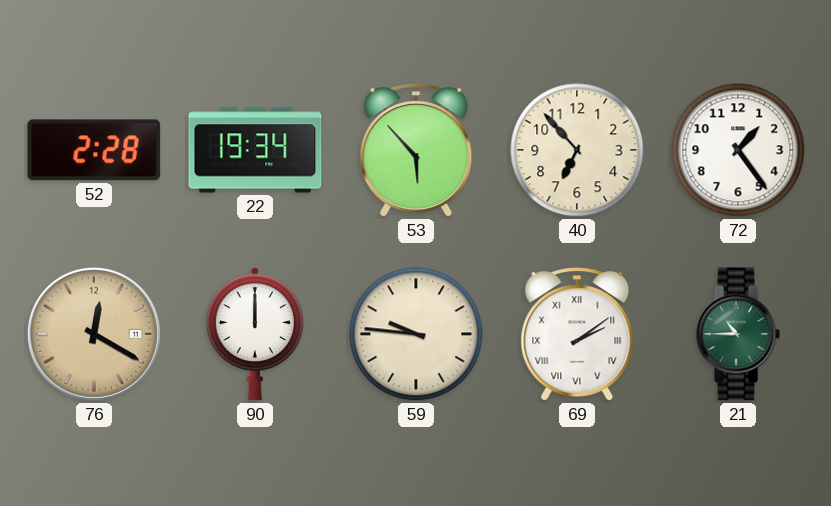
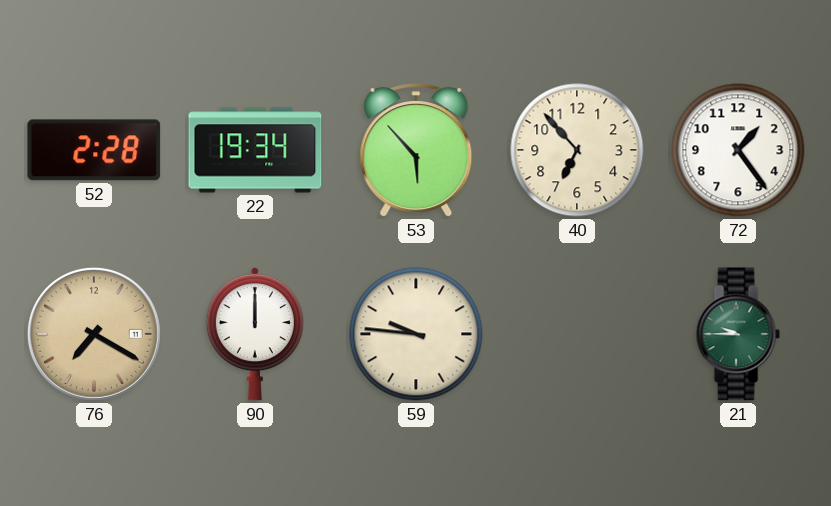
76: 12:20 -> 7:20 (94, 334)
69: 2:09 -> none (577, 335)
21: 10:45 -> 9:45 (738, 334)
